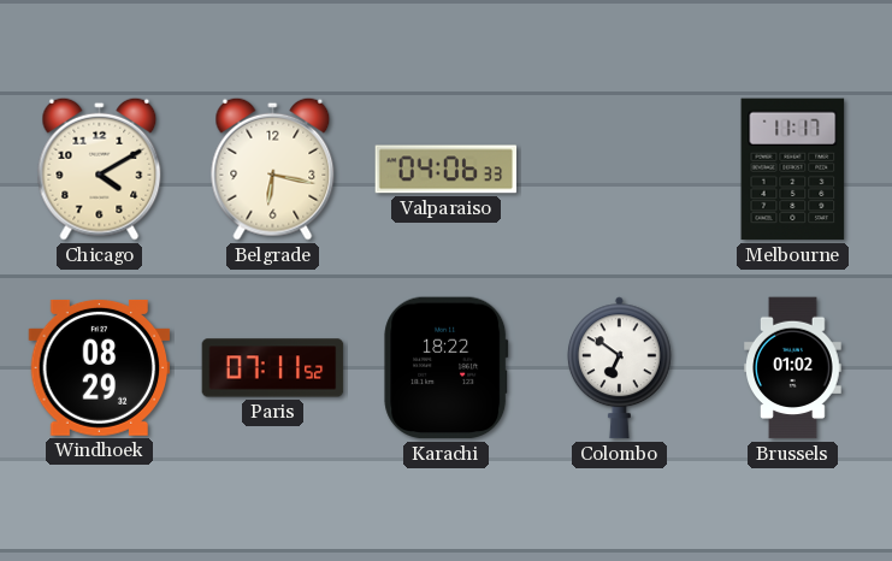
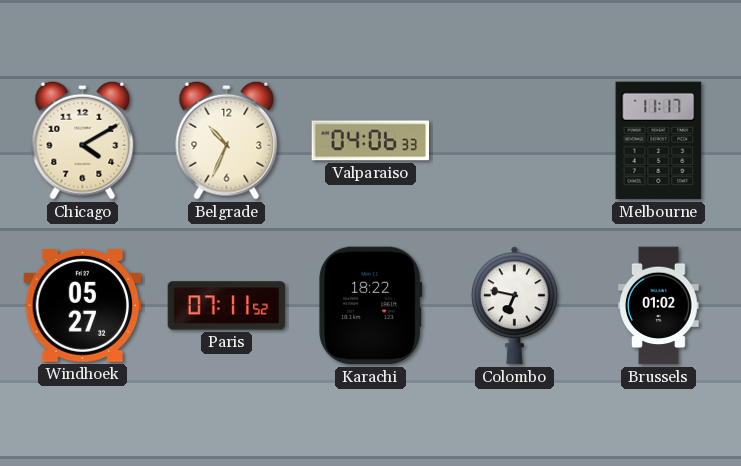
Belgrade: 6:17 -> 10:34 (227, 140)
Windhoek: 08:29 -> 05:27 (83, 305)
Colombo: 6:51 -> 6:47 (514, 306)
